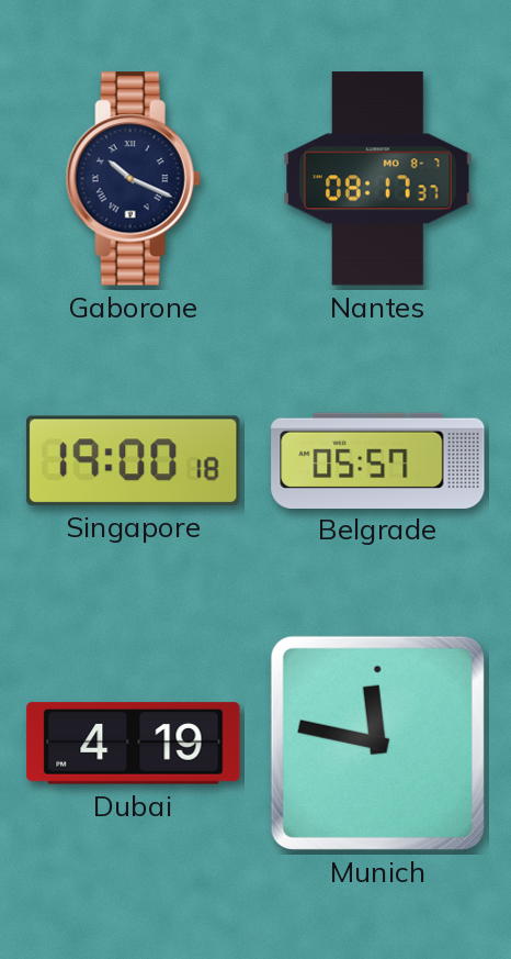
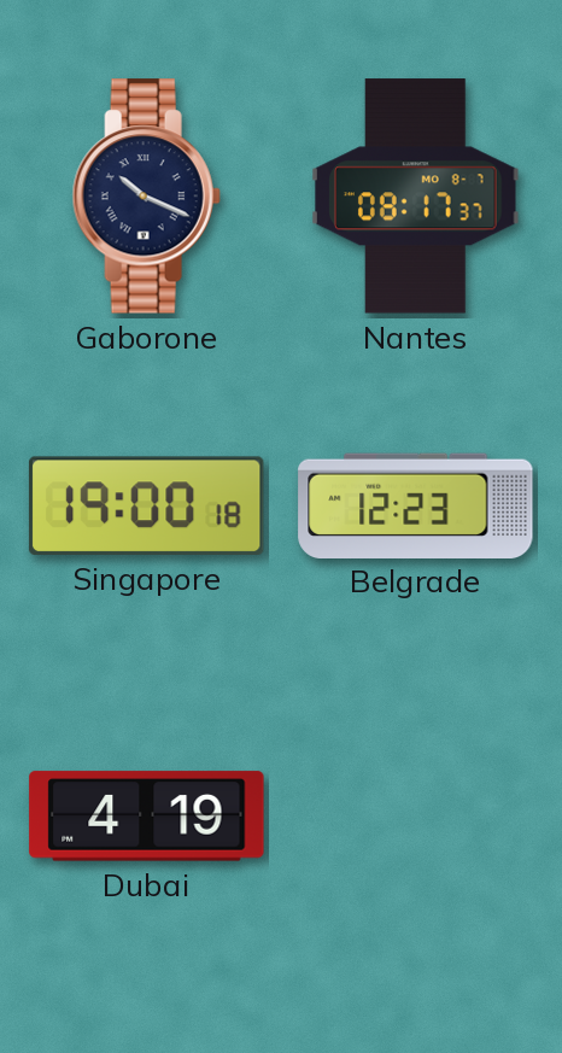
Belgrade: 05:57 -> 12:23 (416, 505)
Munich: 11:47 -> none (377, 743)
